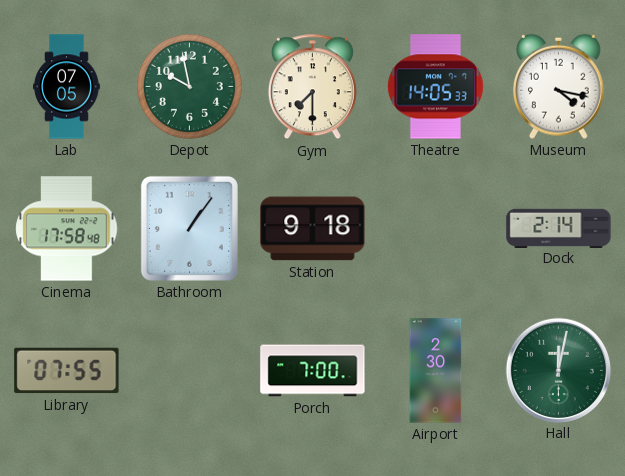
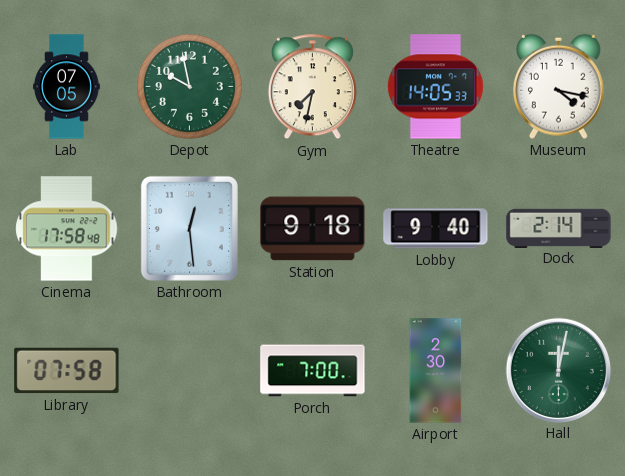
Gym: 7:30 -> 7:32 (312, 87)
Bathroom: 1:06 -> 12:29 (189, 228)
Lobby: none -> 9:40 (436, 229)
Library: 07:55 -> 07:58 (67, 371)
